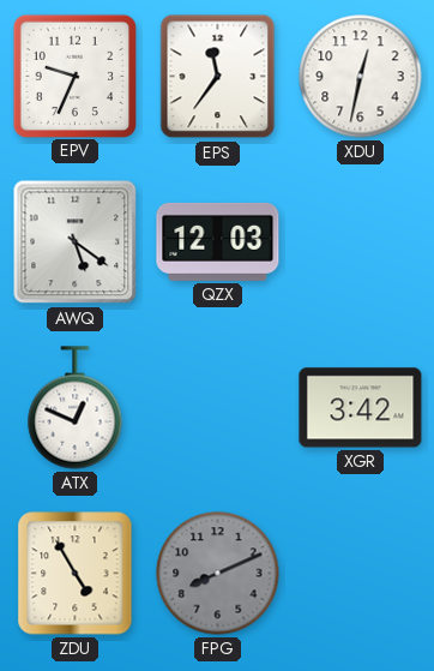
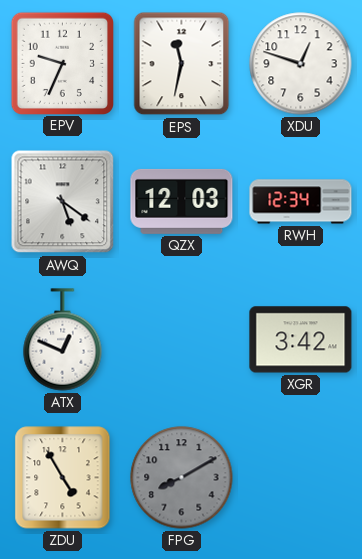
EPS: 11:36 -> 11:32 (182, 64)
XDU: 12:32 -> 12:48 (301, 64)
RWH: none -> 12:34 (301, 202)
FPG: 8:11 -> 8:10 (182, 478)
